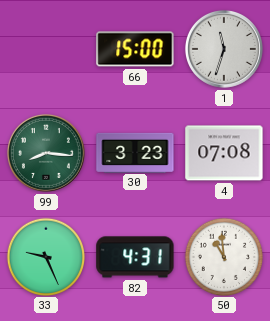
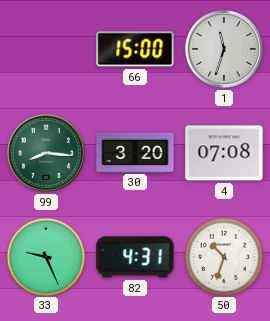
30: 3:23 -> 3:20 (135, 152)
50: 10:59 -> 10:33 (223, 256)
